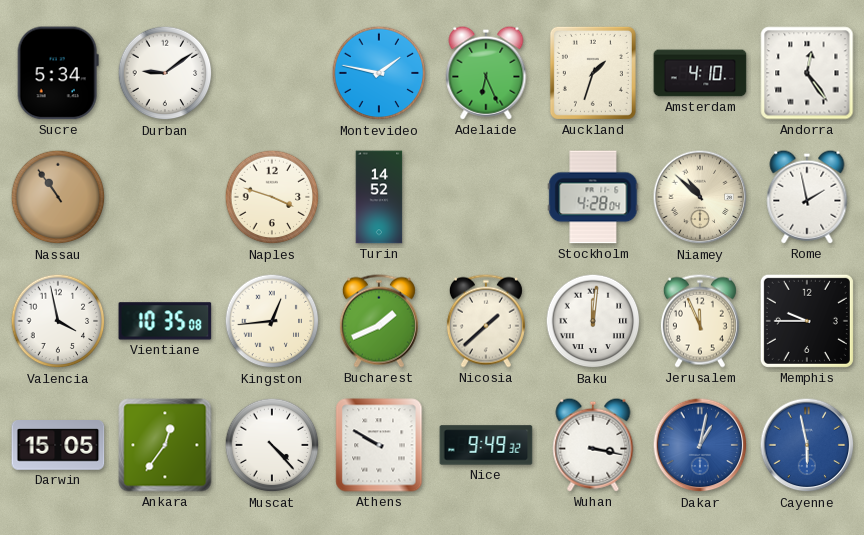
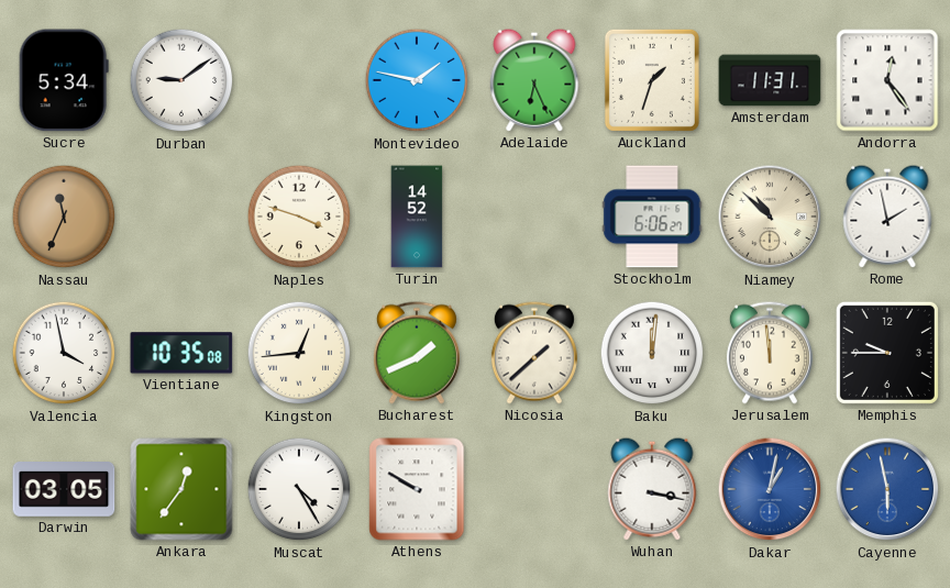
Amsterdam: 4:10 -> 11:31 (770, 80)
Nassau: 10:54 -> 11:34 (64, 217)
Stockholm: 4:28 -> 6:06 (652, 217)
Jerusalem: 11:56 -> 11:59 (770, 353)
Darwin: 15:05 -> 03:05 (64, 490)
Muscat: 4:23 -> 4:25 (299, 489)
Nice: 9:49 -> none (486, 445)
